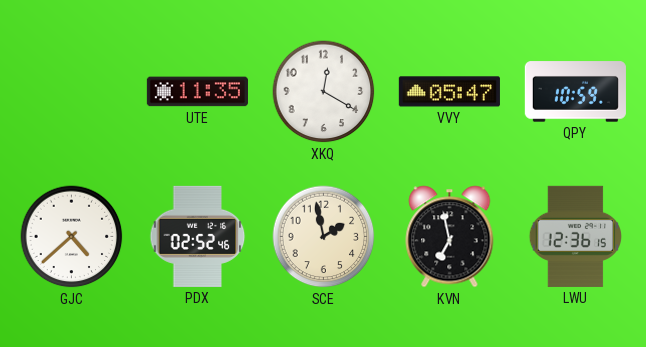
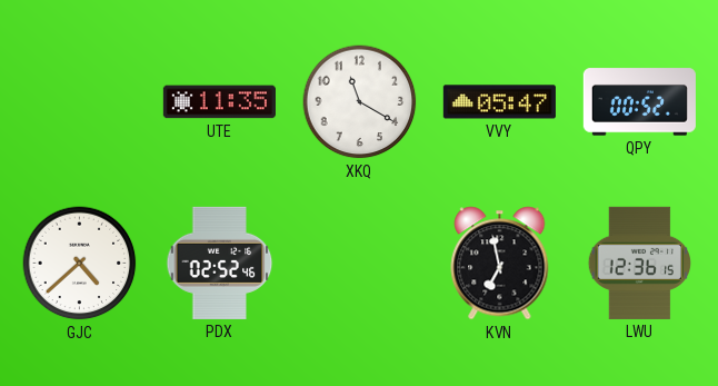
XKQ: 12:20 -> 11:20 (360, 102)
QPY: 10:59 -> 00:52 (639, 102)
SCE: 1:58 -> none (324, 237)
